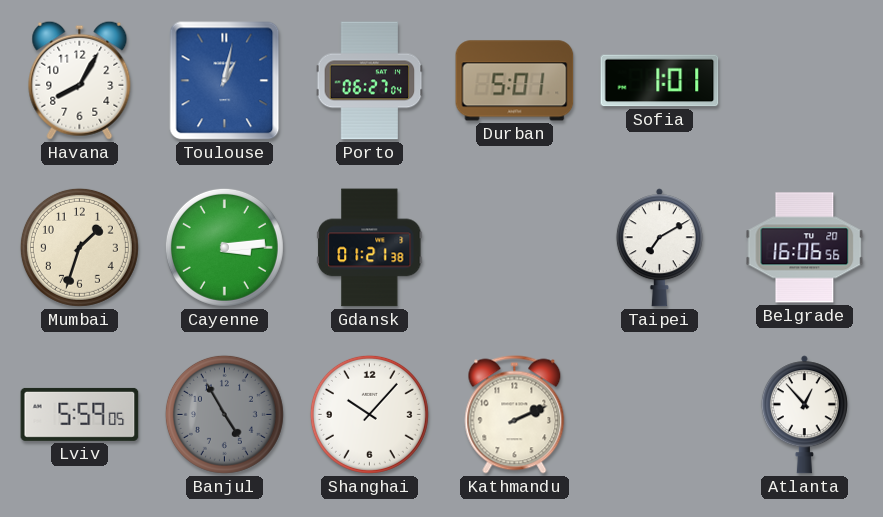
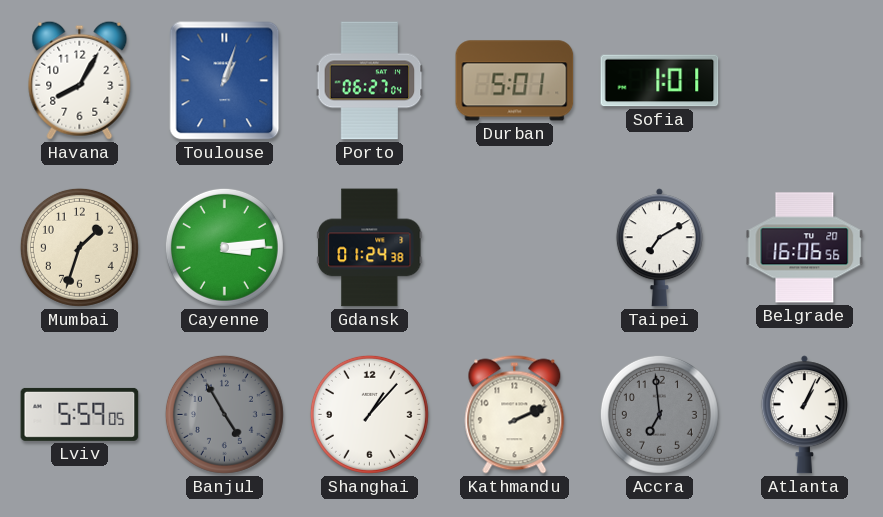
Toulouse: 1:02 -> 1:03 (225, 81)
Gdansk: 01:21 -> 01:24 (370, 248)
Shanghai: 10:07 -> 1:07 (369, 414)
Accra: none -> 6:59 (659, 414)
Atlanta: 12:53 -> 1:04 (804, 415)
